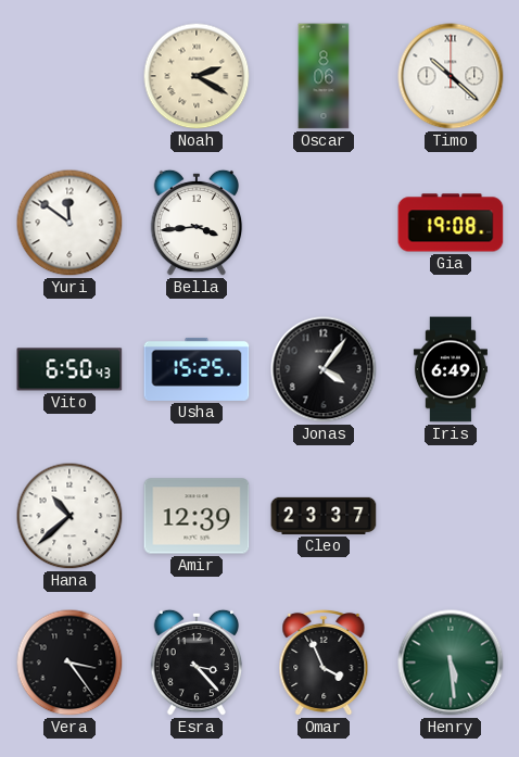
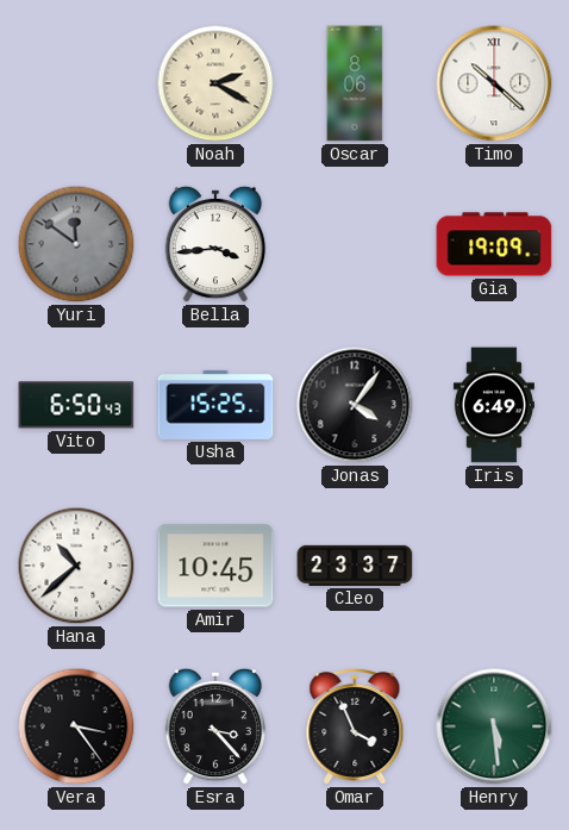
Yuri dial: white -> grey (76, 244)
Gia: 19:08 -> 19:09 (494, 244)
Amir: 12:39 -> 10:45 (215, 566)
